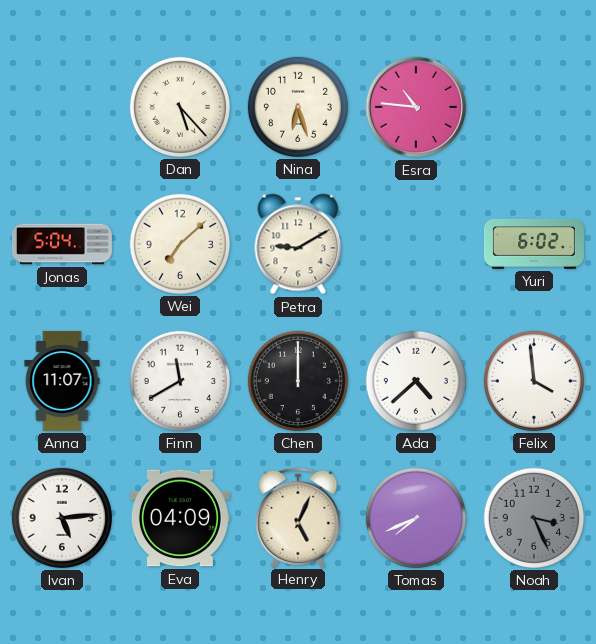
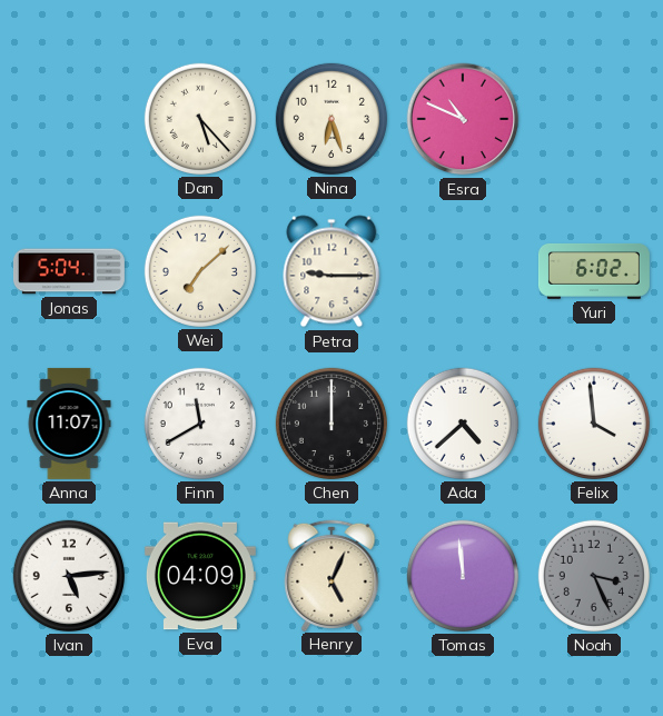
Esra: 10:46 -> 10:49 (463, 119)
Petra: 9:10 -> 9:15 (331, 271)
Tomas: 7:41 -> 11:59 (463, 576)
